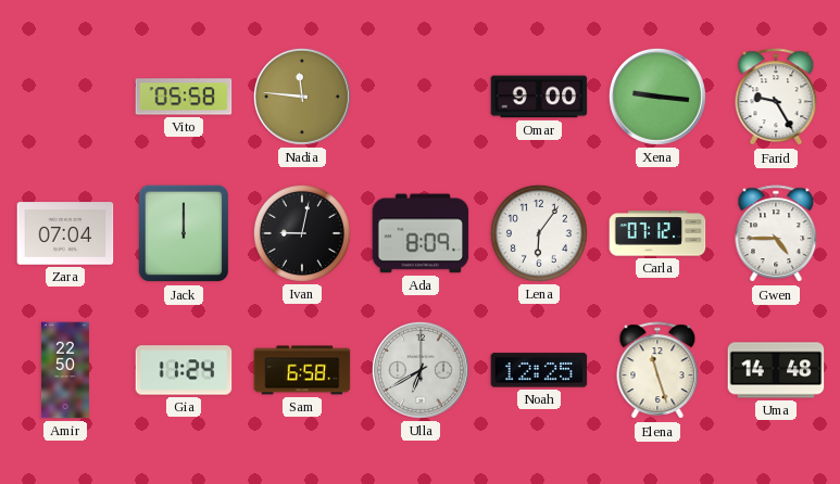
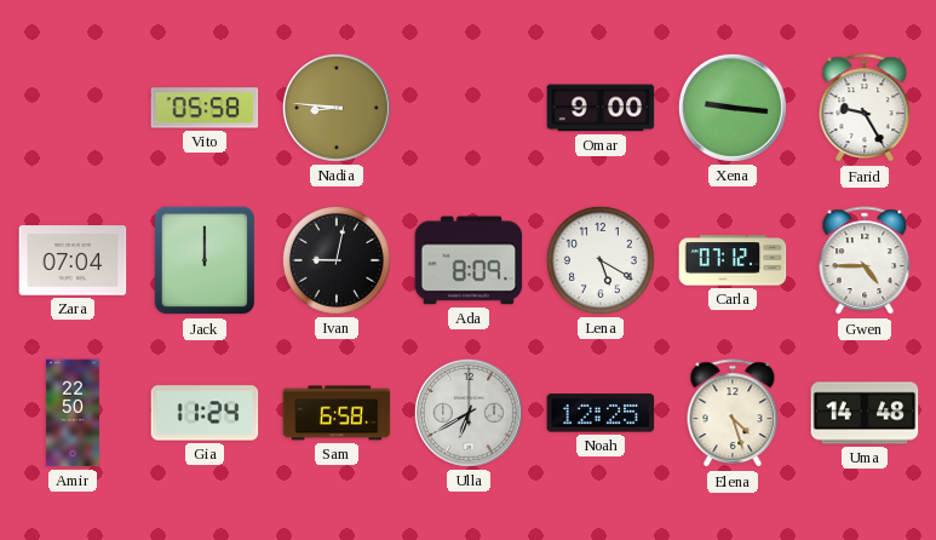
Nadia: 11:46 -> 8:46 (337, 108)
Lena: 6:06 -> 5:20 (601, 260)
Elena: 11:27 -> 4:27 (733, 414)
